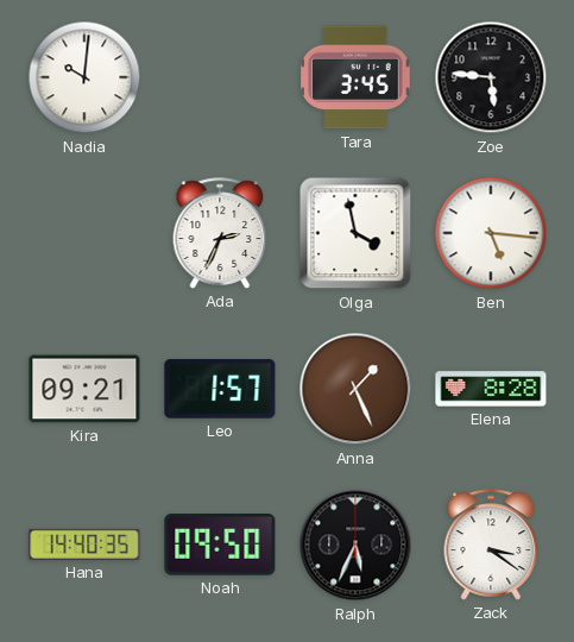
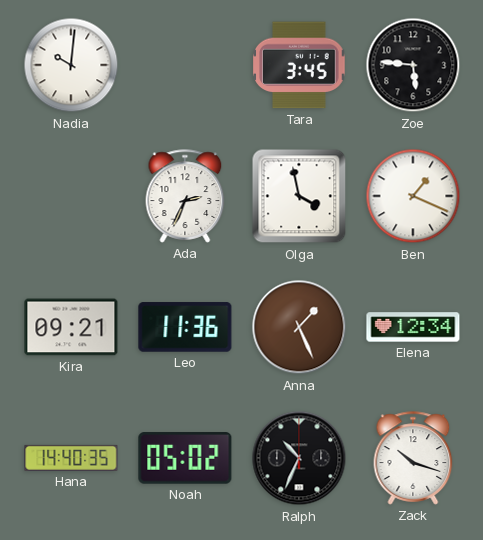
Ben: 5:16 -> 1:19 (413, 196)
Leo: 1:57 -> 11:36 (185, 327)
Elena: 8:28 -> 12:34 (413, 327)
Noah: 09:50 -> 05:02 (185, 458)
Ralph: 5:34 -> 10:34 (299, 458)
Zack: 3:21 -> 10:18 (413, 458)
